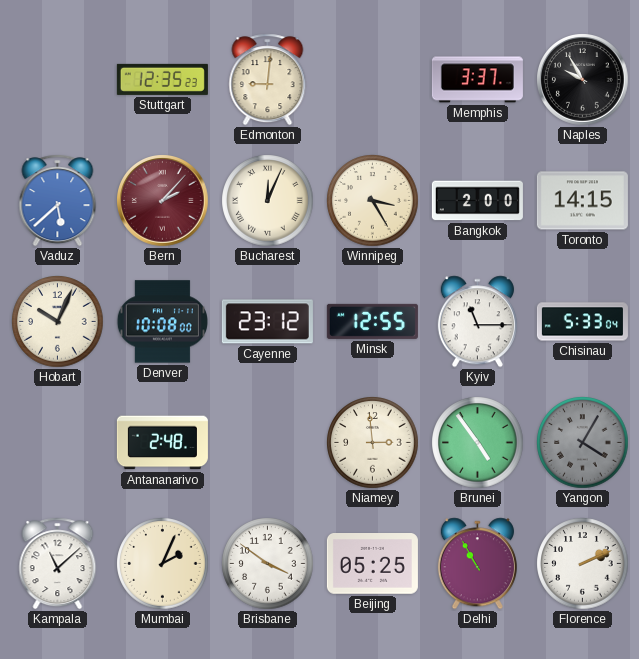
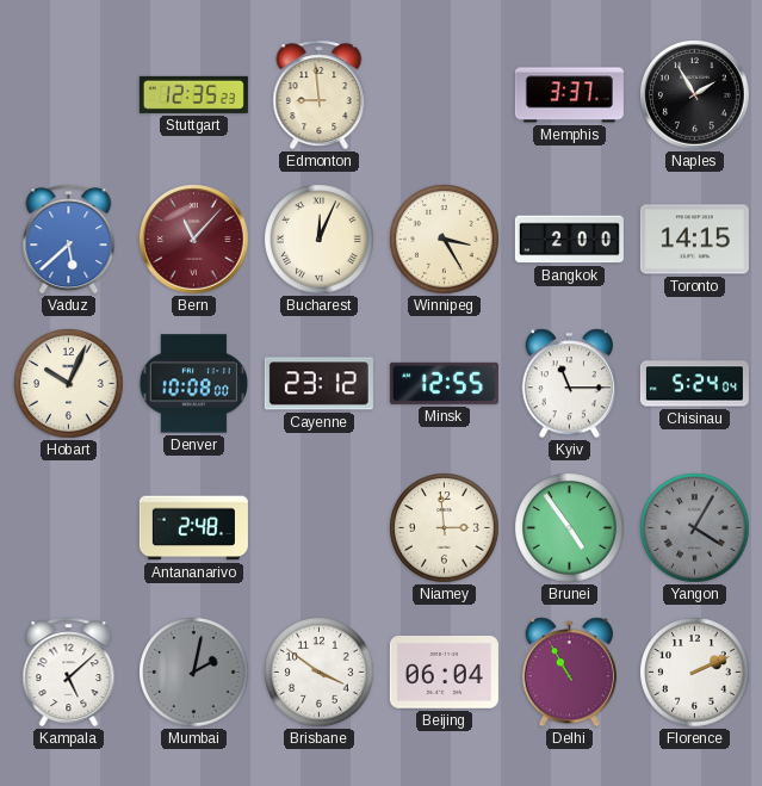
Edmonton: 9:01 -> 8:59 (320, 95)
Naples: 9:55 -> 1:55 (695, 95)
Bern: 2:07 -> 11:07 (194, 240)
Chisinau: 5:33 -> 5:24 (694, 384)
Kampala: 11:08 -> 5:08 (69, 673)
Mumbai: 2:04 -> 2:02 (194, 673)
Mumbai dial: cream -> grey (194, 673)
Beijing: 05:25 -> 06:04 (444, 673)
